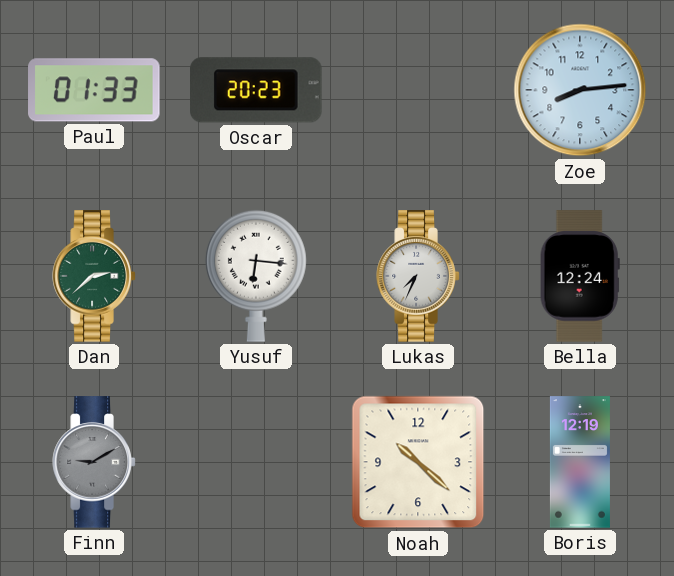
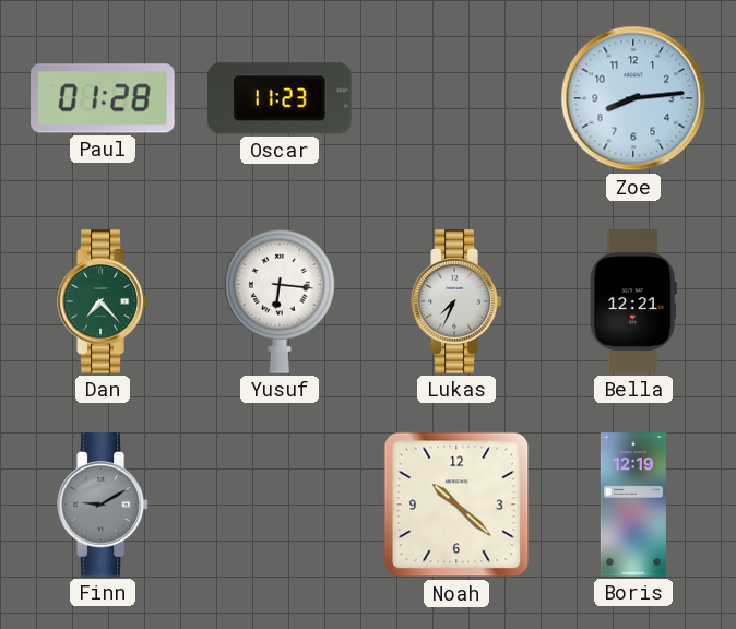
Paul: 01:33 -> 01:28 (103, 98)
Oscar: 20:23 -> 11:23 (281, 98)
Dan: 2:38 -> 7:23 (103, 301)
Bella: 12:24 -> 12:21 (633, 301)
